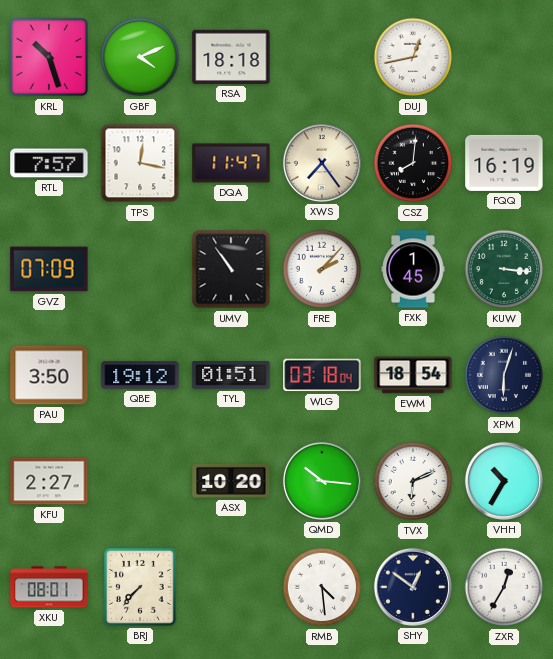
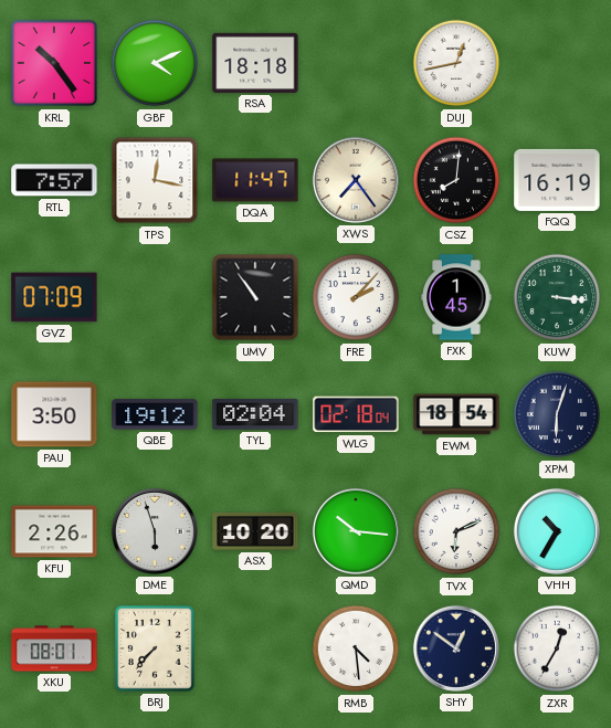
KRL: 10:27 -> 10:24 (54, 63)
TYL: 01:51 -> 02:04 (255, 415)
WLG: 03:18 -> 02:18 (356, 414)
KFU: 2:27 -> 2:26 (54, 531)
DME: none -> 5:57 (155, 531)
